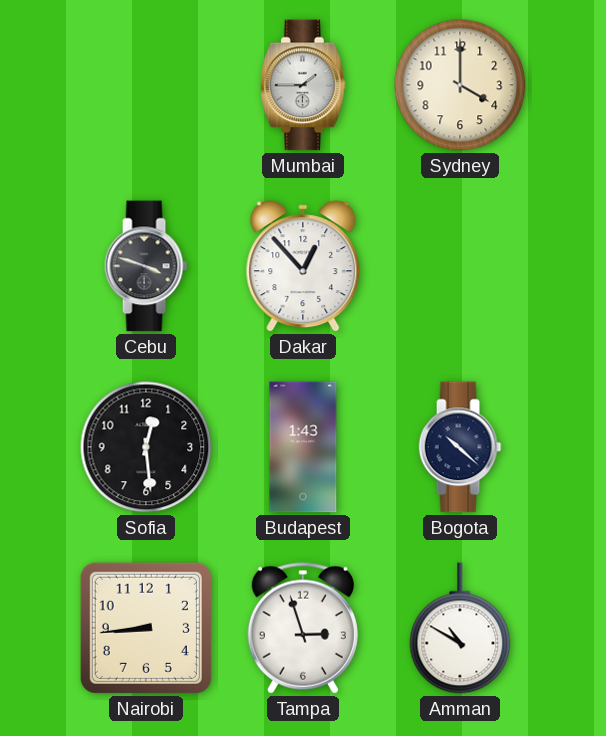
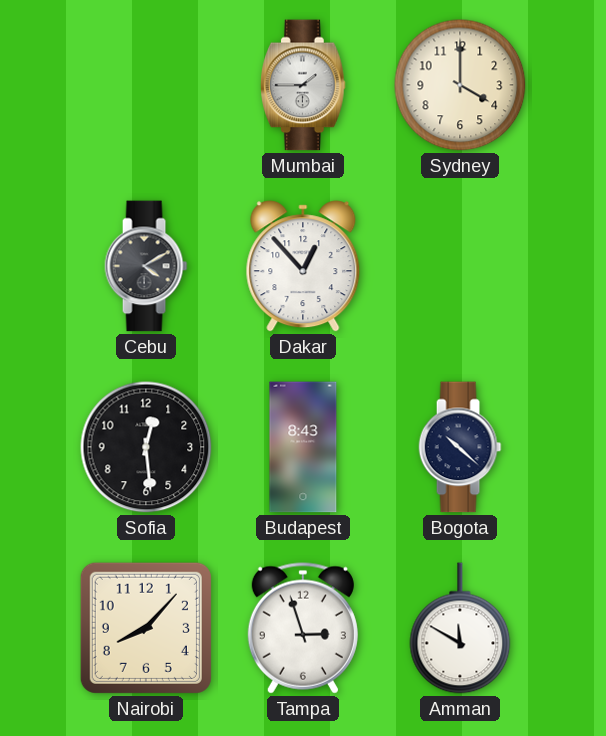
Cebu: 3:48 -> 4:10 (146, 266)
Budapest: 1:43 -> 8:43 (303, 447)
Nairobi: 8:44 -> 8:07 (146, 628)
Amman: 10:50 -> 11:50 (460, 628)
